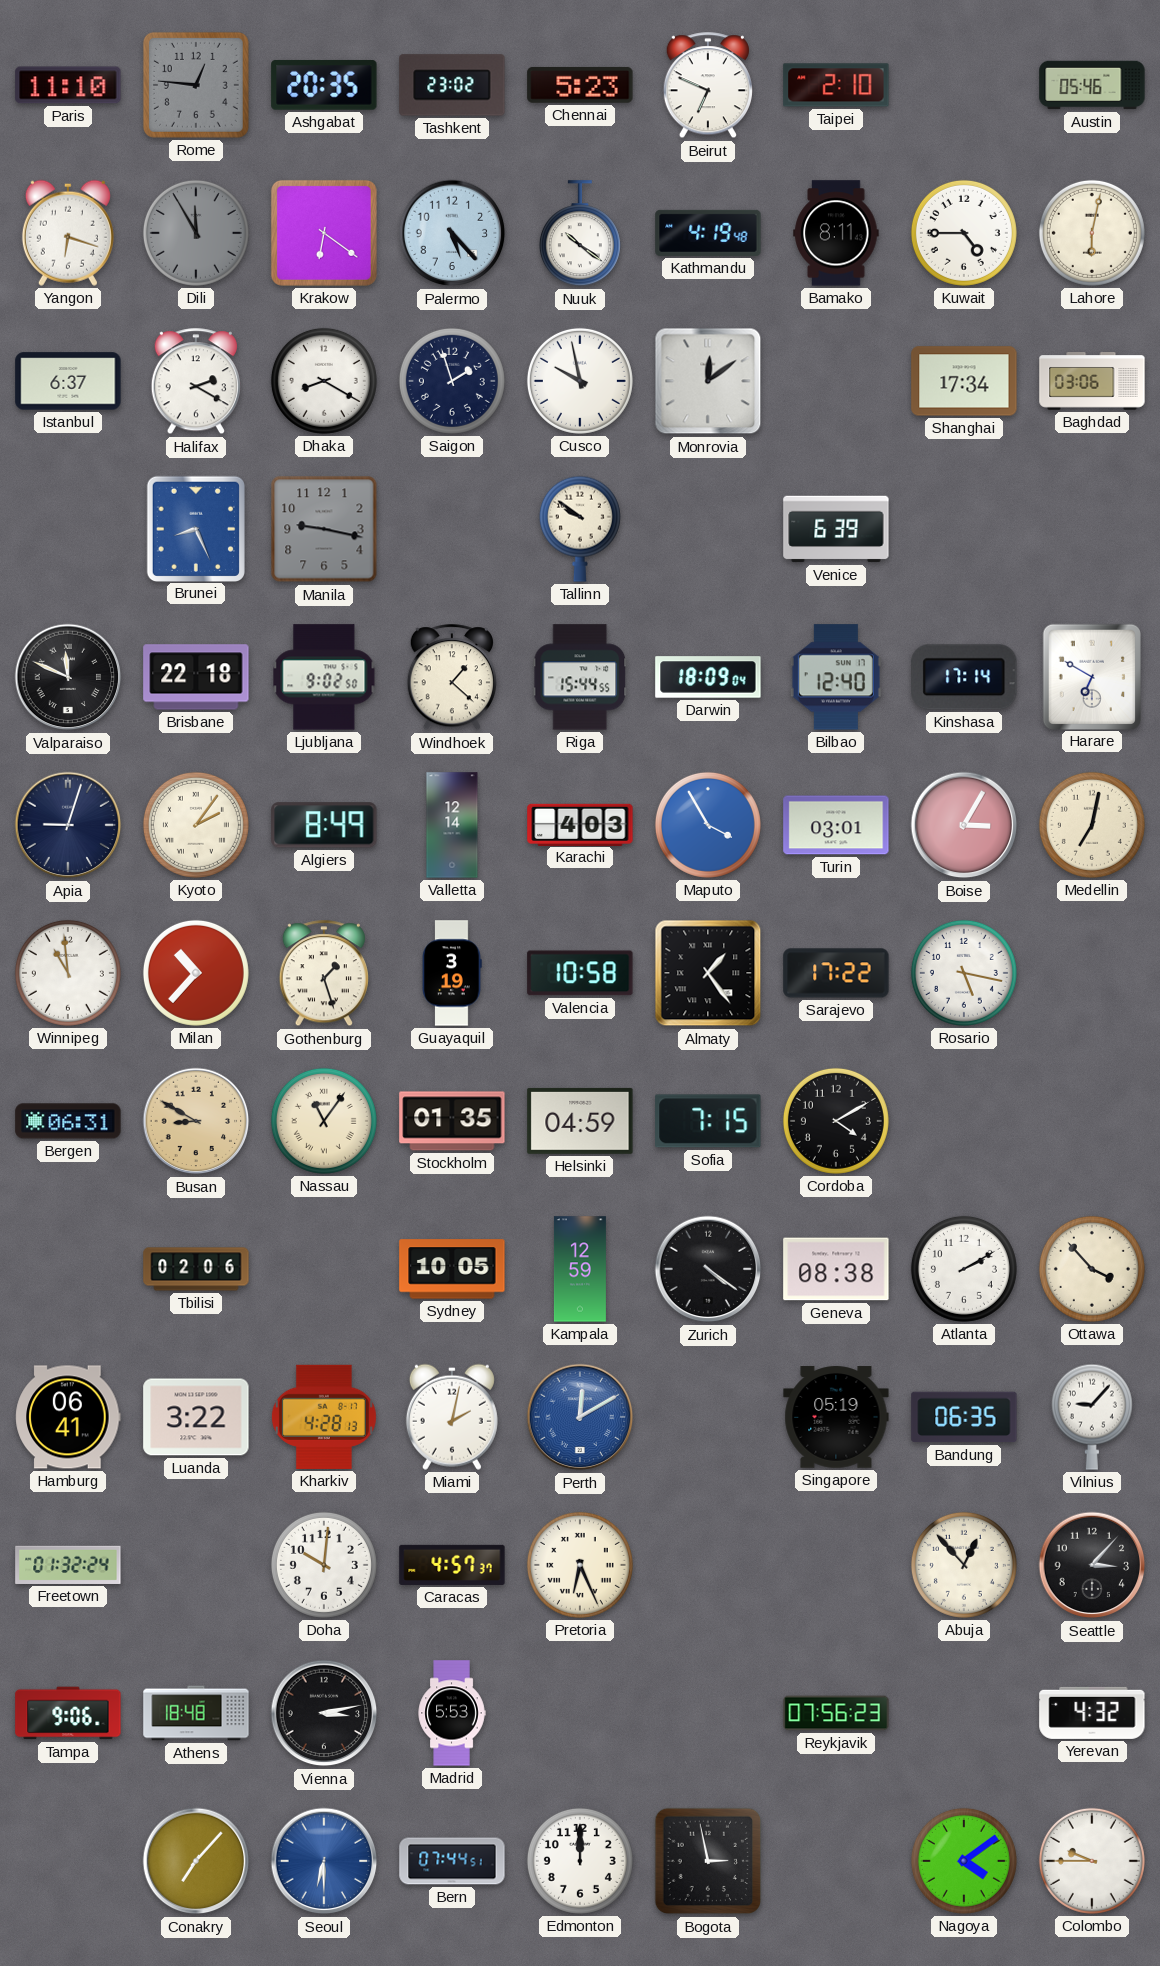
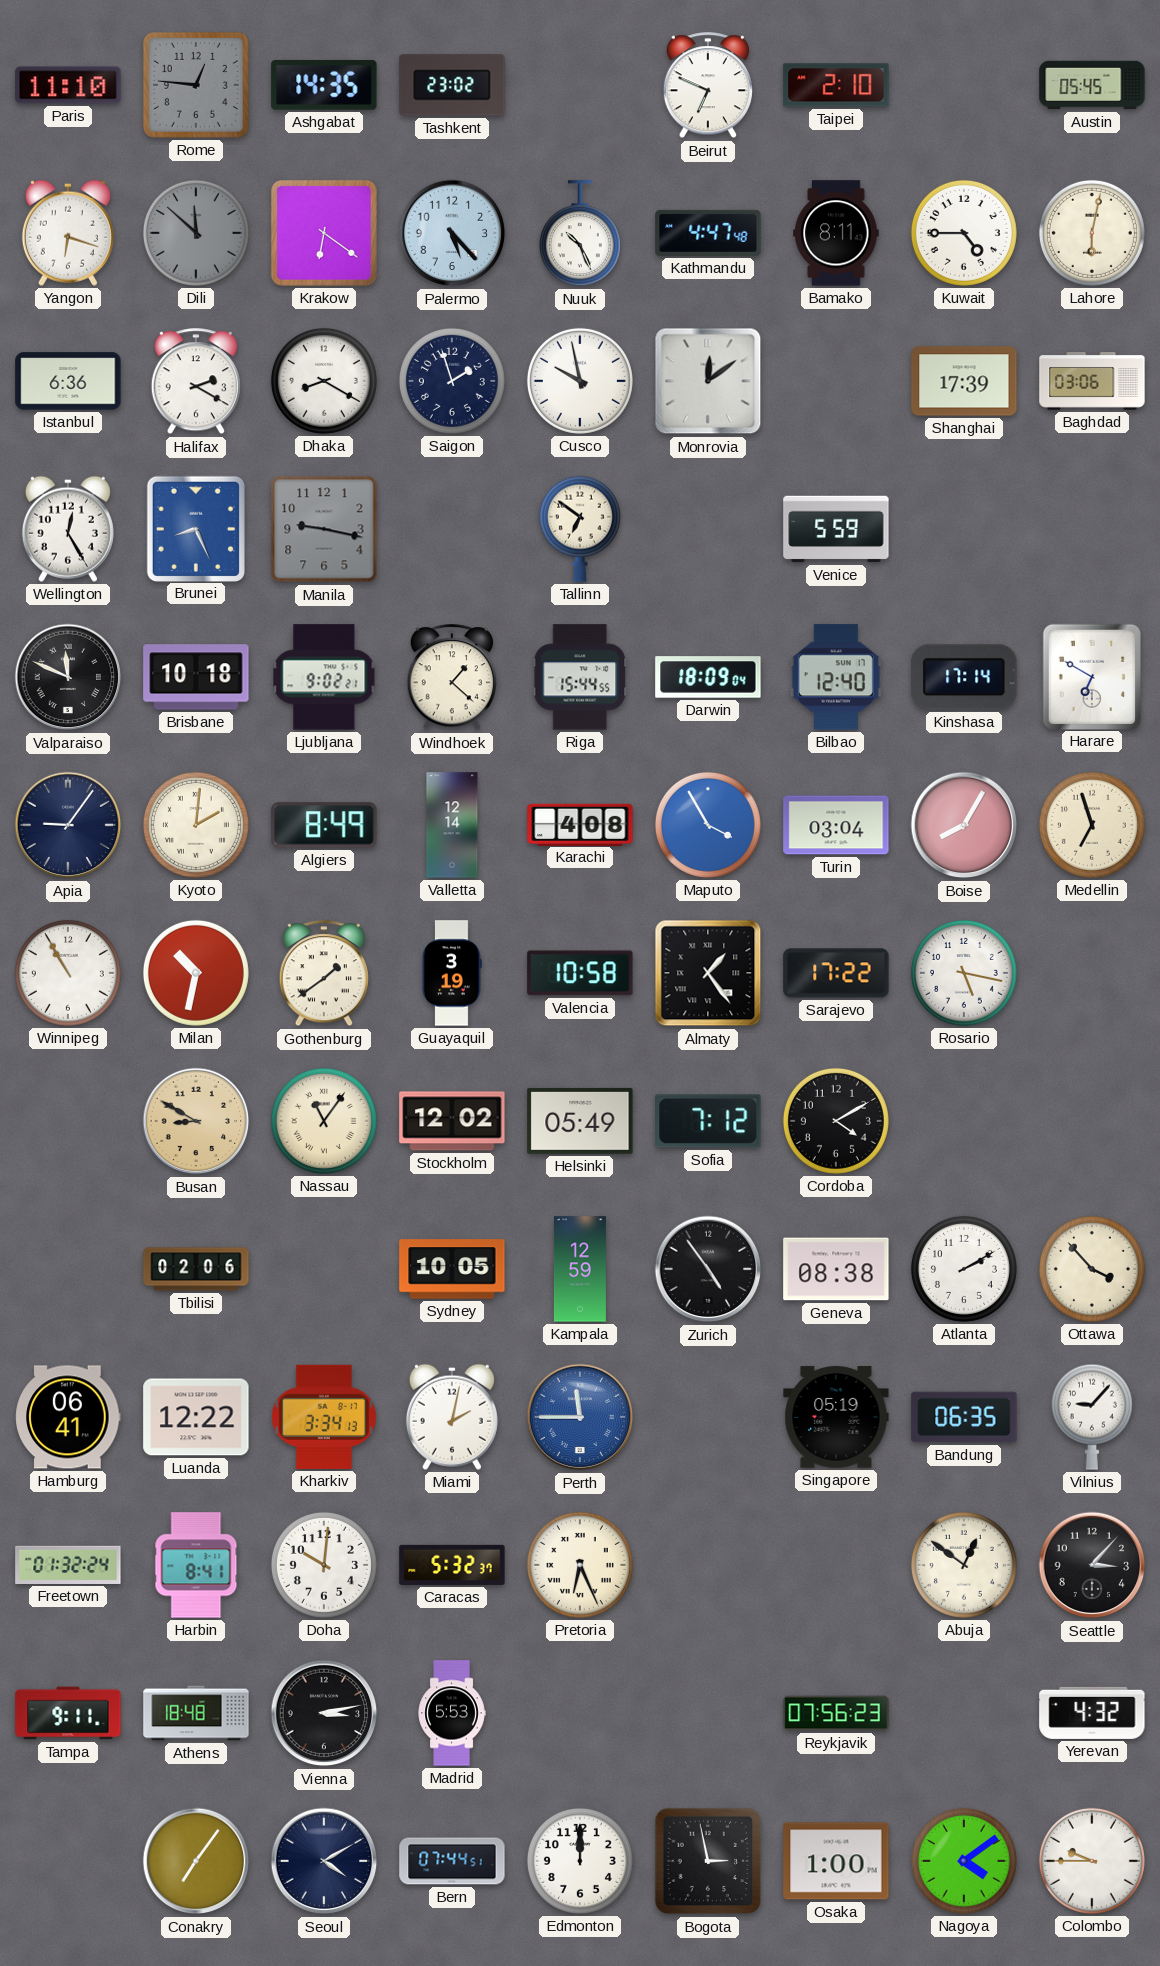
Ashgabat: 20:35 -> 14:35 (324, 85)
Chennai: 5:23 -> none (580, 85)
Austin: 05:46 -> 05:45 (1092, 85)
Dili: 11:55 -> 11:52 (196, 233)
Nuuk: 10:21 -> 10:26 (580, 234)
Kathmandu: 4:19 -> 4:47 (708, 233)
Istanbul: 6:37 -> 6:36 (68, 381)
Shanghai: 17:34 -> 17:39 (964, 381)
Wellington: none -> 12:25 (68, 529)
Tallinn: 9:51 -> 6:51 (580, 529)
Venice: 6:39 -> 5:59 (836, 529)
Brisbane: 22:18 -> 10:18 (196, 677)
Ljubljana: 9:02:50 -> 9:02:21 (324, 677)
Apia: 9:03 -> 9:06 (68, 825)
Kyoto: 2:06 -> 2:01 (196, 825)
Karachi: 4:03 -> 4:08 (580, 824)
Turin: 03:01 -> 03:04 (836, 825)
Boise: 3:05 -> 8:05 (964, 825)
Medellin: 7:02 -> 6:57 (1092, 825)
Winnipeg: 10:59 -> 10:55 (68, 973)
Milan: 10:37 -> 10:32 (196, 973)
Gothenburg: 1:27 -> 1:39 (324, 974)
Bergen: 06:31 -> none (68, 1121)
Stockholm: 01:35 -> 12:02 (452, 1121)
Helsinki: 04:59 -> 05:49 (580, 1121)
Sofia: 7:15 -> 7:12 (708, 1121)
Zurich: 4:21 -> 4:54 (708, 1269)
Luanda: 3:22 -> 12:22 (196, 1417)
Kharkiv: 4:28 -> 3:34 (324, 1417)
Perth: 12:10 -> 11:45 (580, 1417)
Harbin: none -> 8:41 (196, 1565)
Caracas: 4:57 -> 5:32 (452, 1565)
Abuja: 12:53 -> 12:51 (964, 1565)
Tampa: 9:06 -> 9:11 (68, 1713)
Conakry: 7:07 -> 7:06 (196, 1861)
Seoul: 6:30 -> 4:10 (324, 1861)
Seoul dial: blue -> navy (324, 1861)
Osaka: none -> 1:00 (836, 1861)
